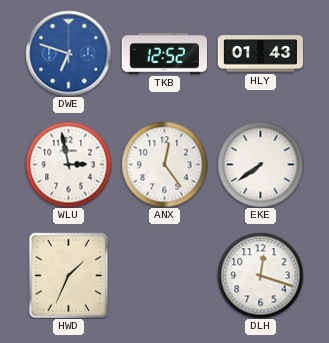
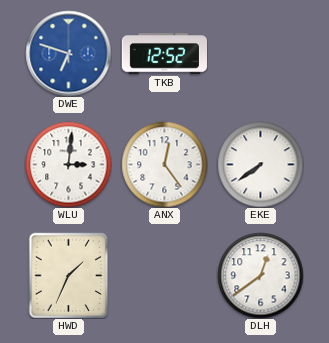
HLY: 01:43 -> none (260, 54)
WLU: 2:58 -> 3:01 (68, 164)
DLH: 12:18 -> 12:39 (260, 275)
